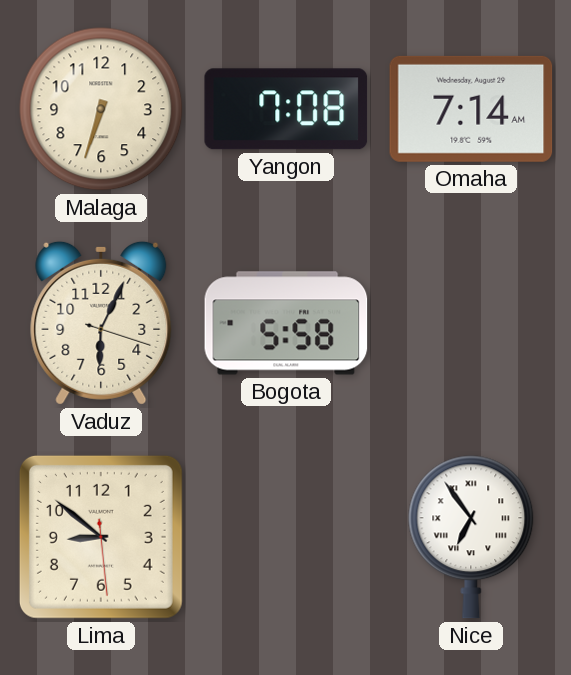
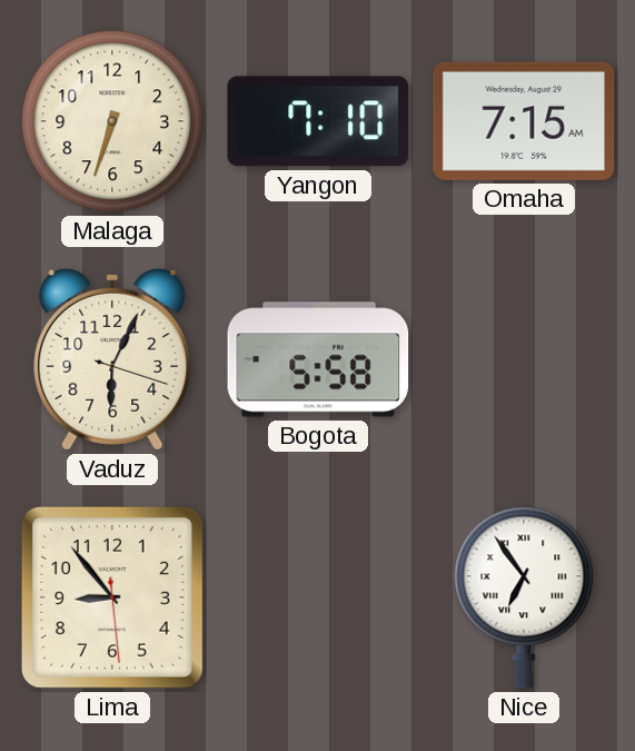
Yangon: 7:08 -> 7:10 (318, 121)
Omaha: 7:14 -> 7:15 (524, 121)
Lima: 8:51 -> 8:53 (112, 597)
